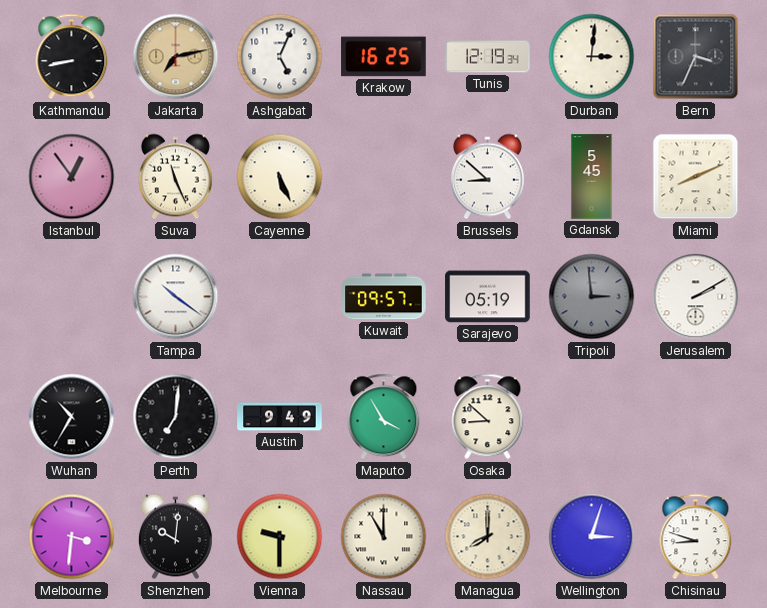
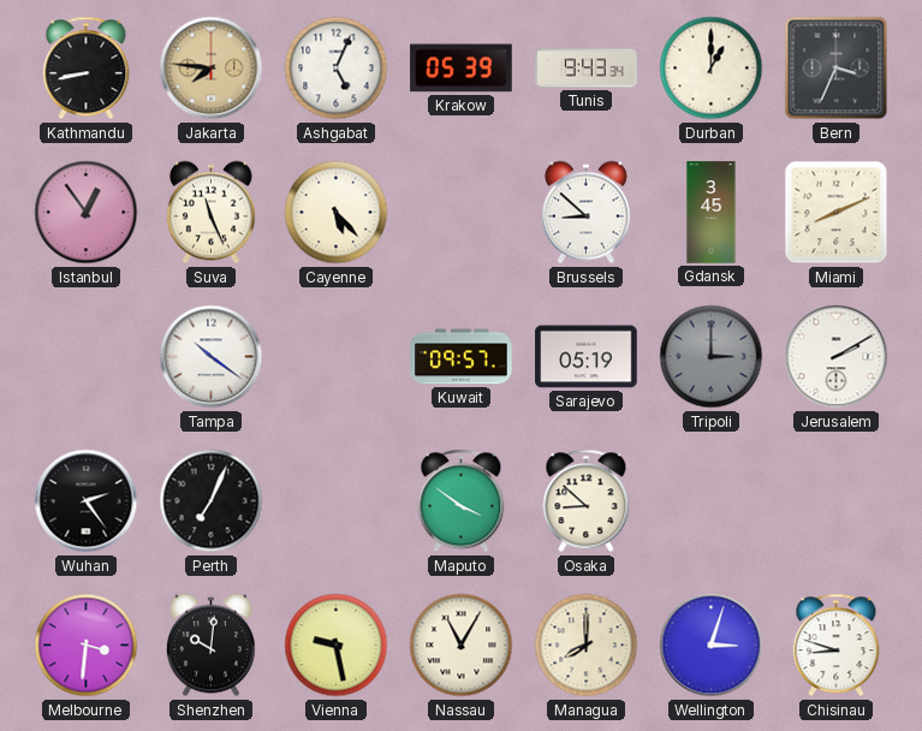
Jakarta: 7:13 -> 7:46 (212, 69)
Krakow: 16:25 -> 05:39 (462, 69)
Tunis: 12:19 -> 9:43 (587, 69)
Durban: 3:01 -> 1:00 (712, 69)
Cayenne: 5:26 -> 5:23 (337, 213)
Gdansk: 5:45 -> 3:45 (712, 213)
Tripoli: 2:59 -> 3:00 (712, 357)
Wuhan: 10:35 -> 2:24 (87, 501)
Perth: 7:01 -> 7:04 (212, 501)
Austin: 9:49 -> none (280, 417)
Maputo: 3:55 -> 3:51 (462, 501)
Vienna: 9:30 -> 9:28 (337, 646)
Nassau: 11:00 -> 11:05 (462, 646)
